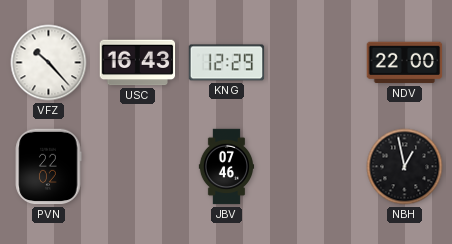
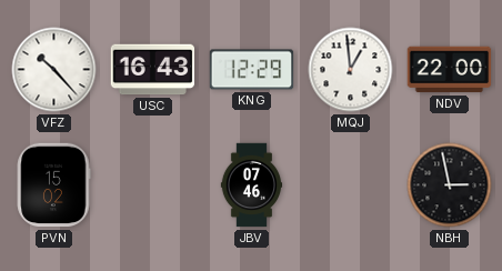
MQJ: none -> 12:59 (351, 70)
PVN: 22:02 -> 15:02 (53, 185)
NBH: 12:58 -> 2:58 (450, 185)
